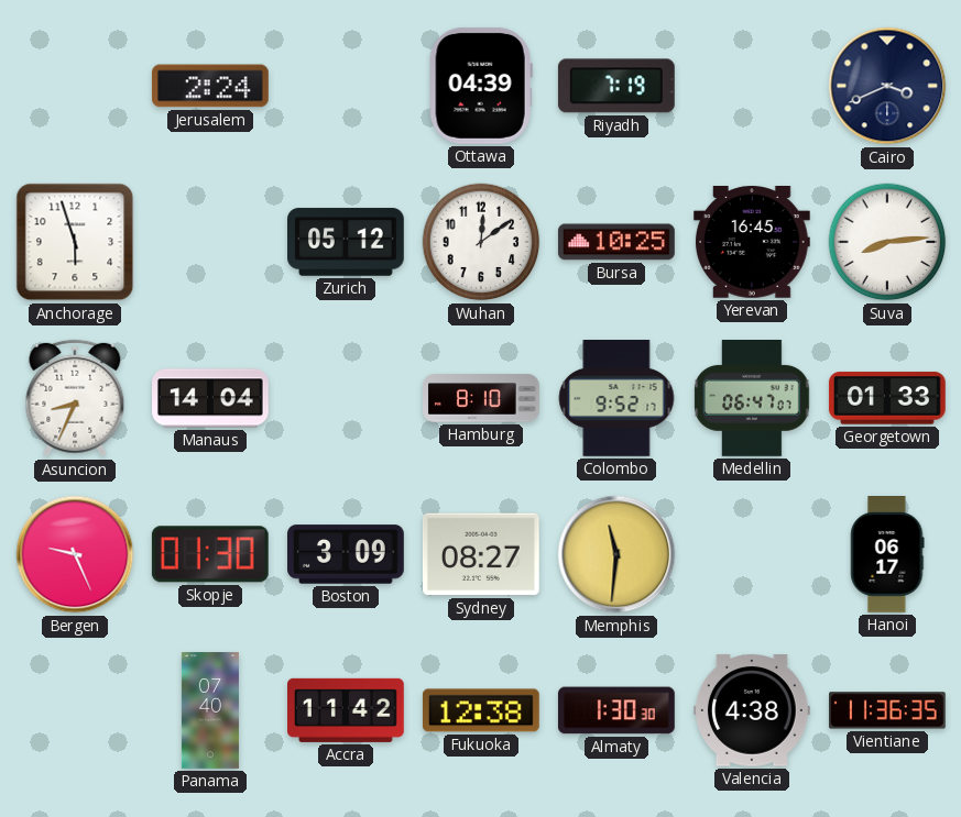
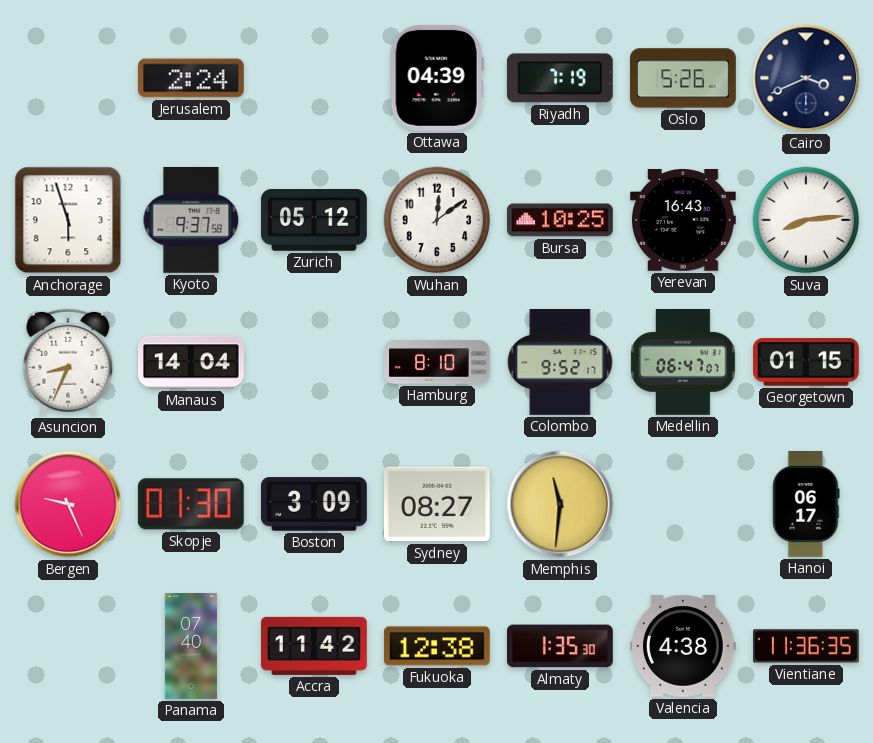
Oslo: none -> 5:26 (683, 78)
Kyoto: none -> 9:37 (191, 220)
Yerevan: 16:45 -> 16:43 (683, 221)
Georgetown: 01:33 -> 01:15 (806, 362)
Almaty: 1:30 -> 1:35 (560, 646)
